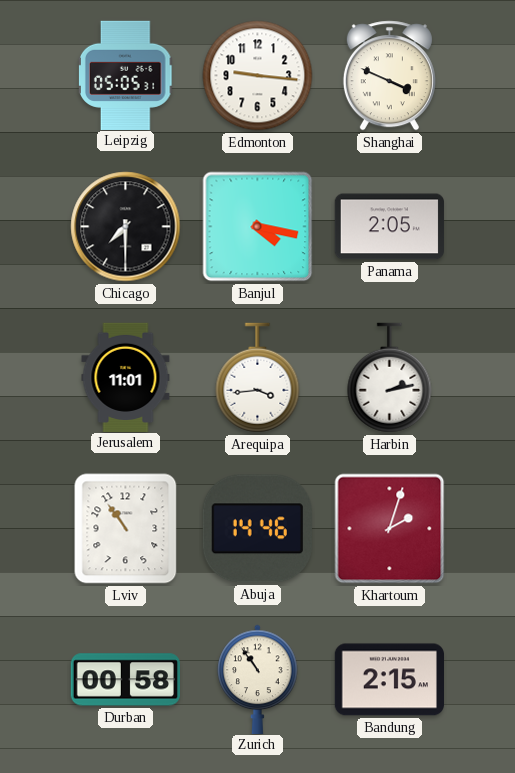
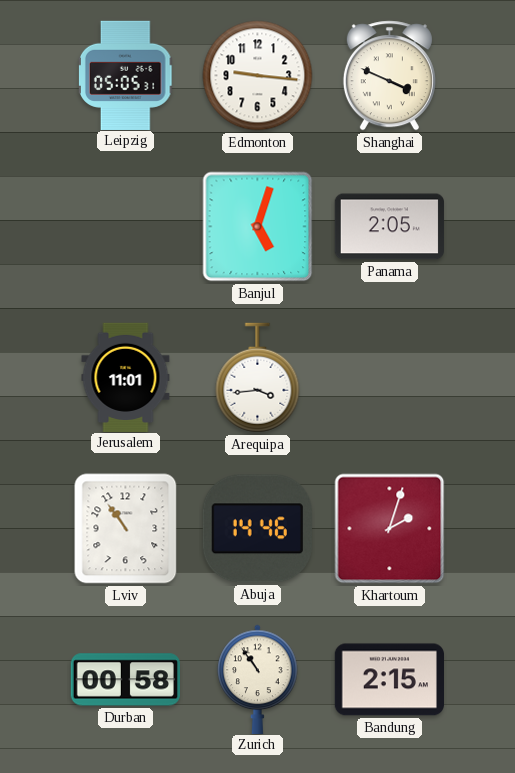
Chicago: 7:30 -> none (126, 227)
Banjul: 4:17 -> 5:03 (258, 227)
Harbin: 2:13 -> none (390, 378)
